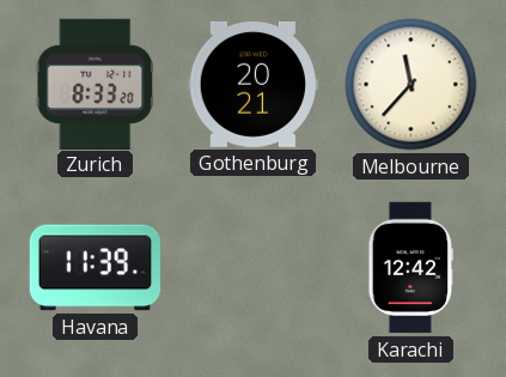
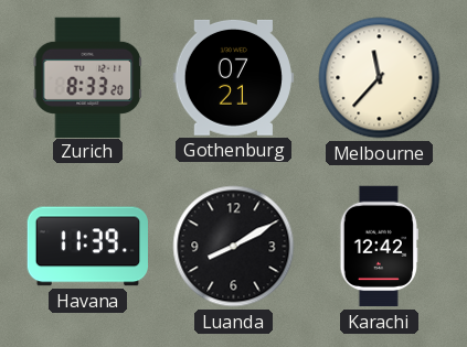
Gothenburg: 20:21 -> 07:21 (233, 77)
Luanda: none -> 8:10 (234, 247)
